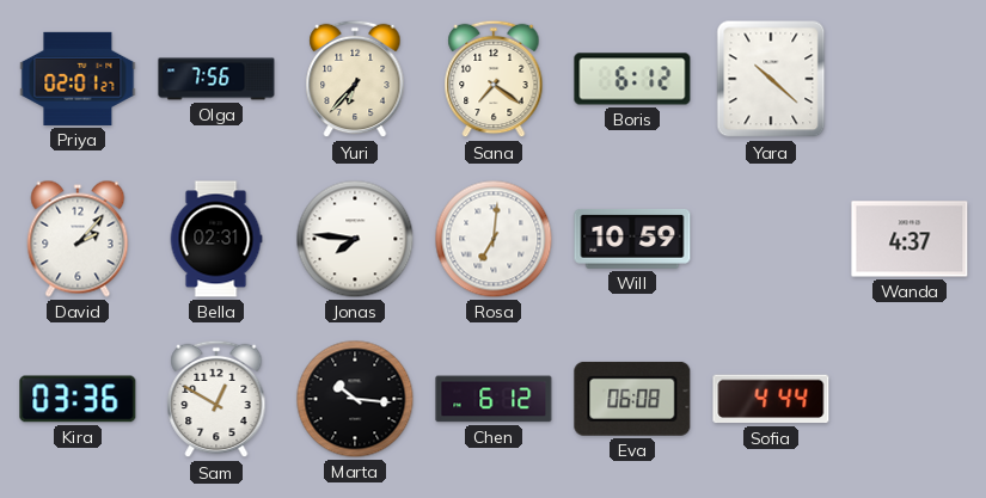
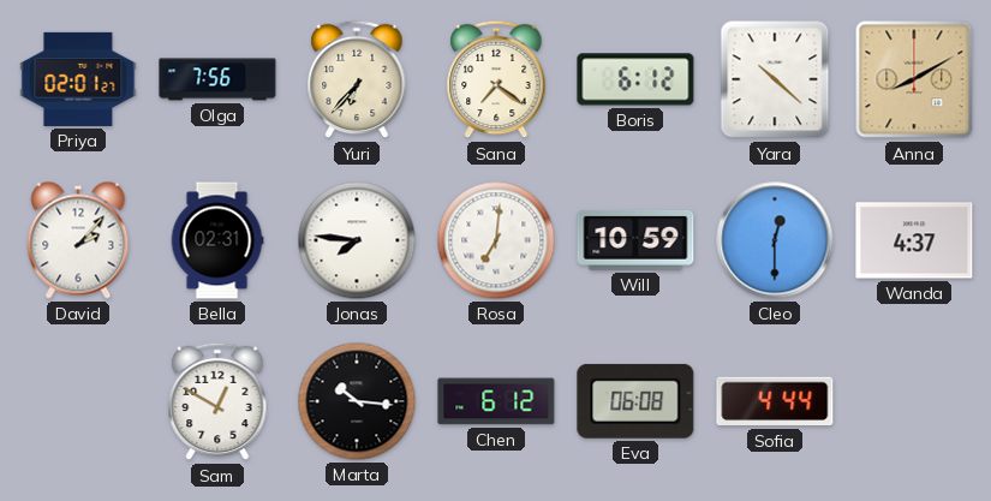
Anna: none -> 8:10 (914, 79)
Cleo: none -> 12:30 (775, 240)
Kira: 03:36 -> none (78, 399)
